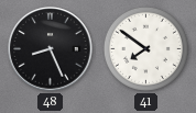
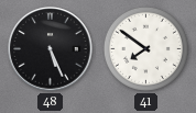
48: 8:26 -> 5:26 (51, 49)
